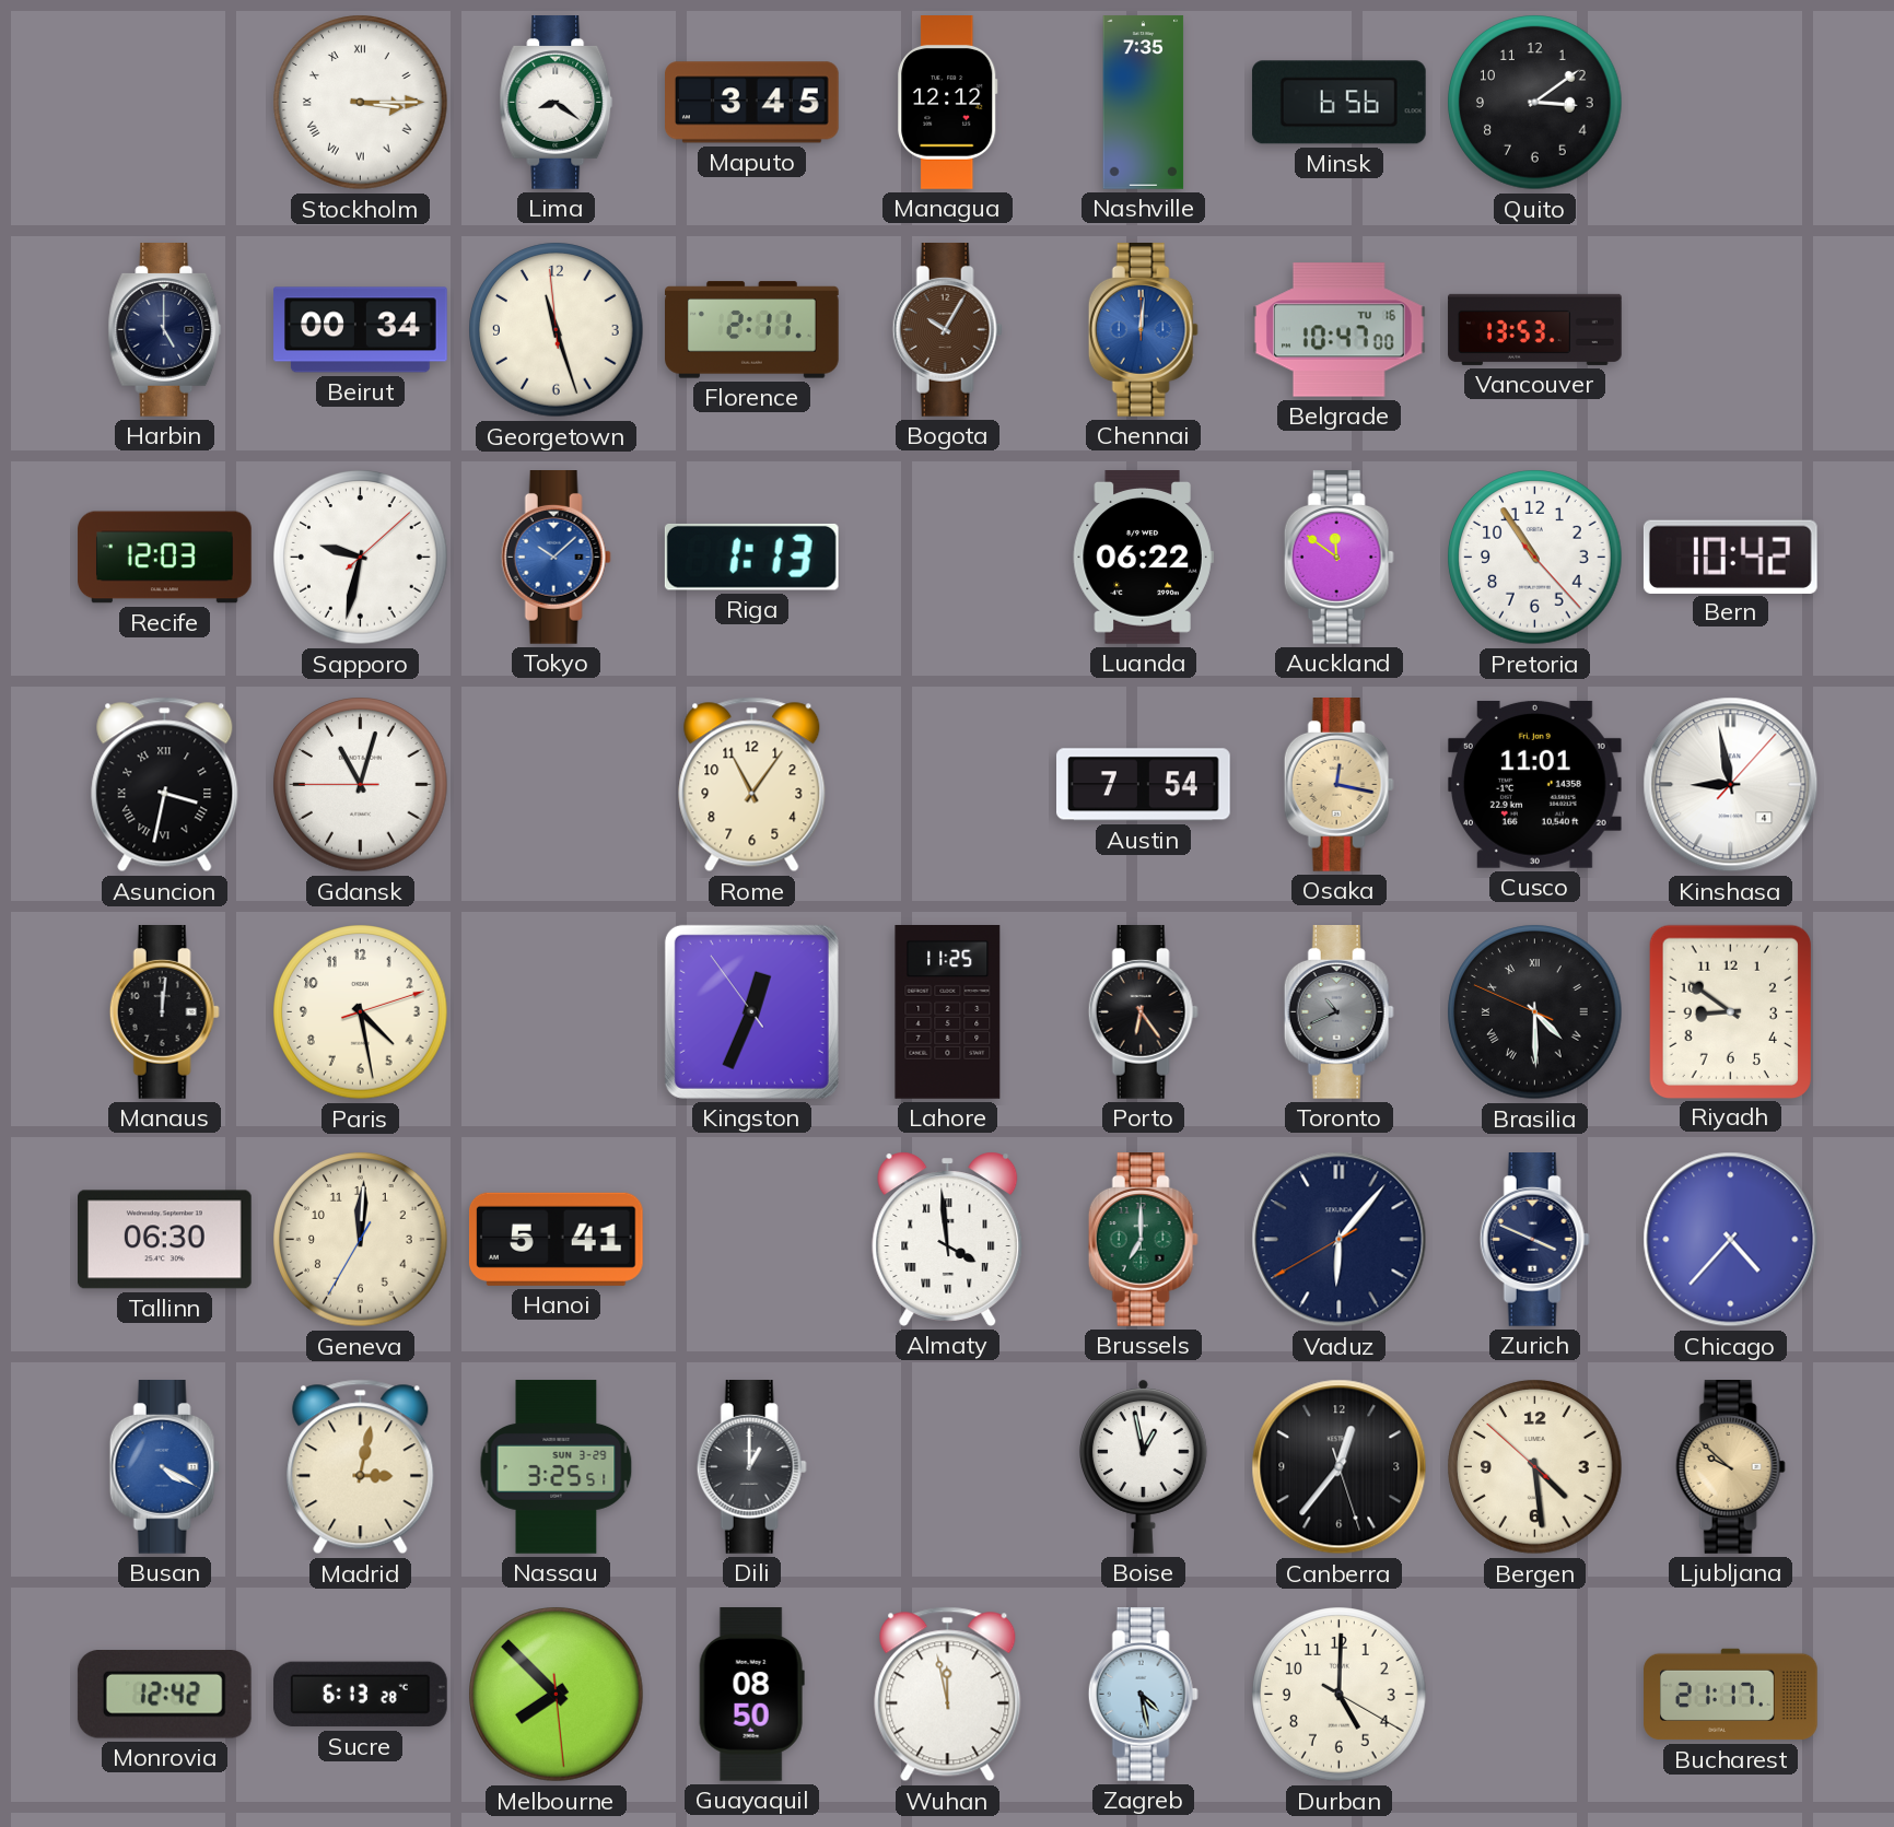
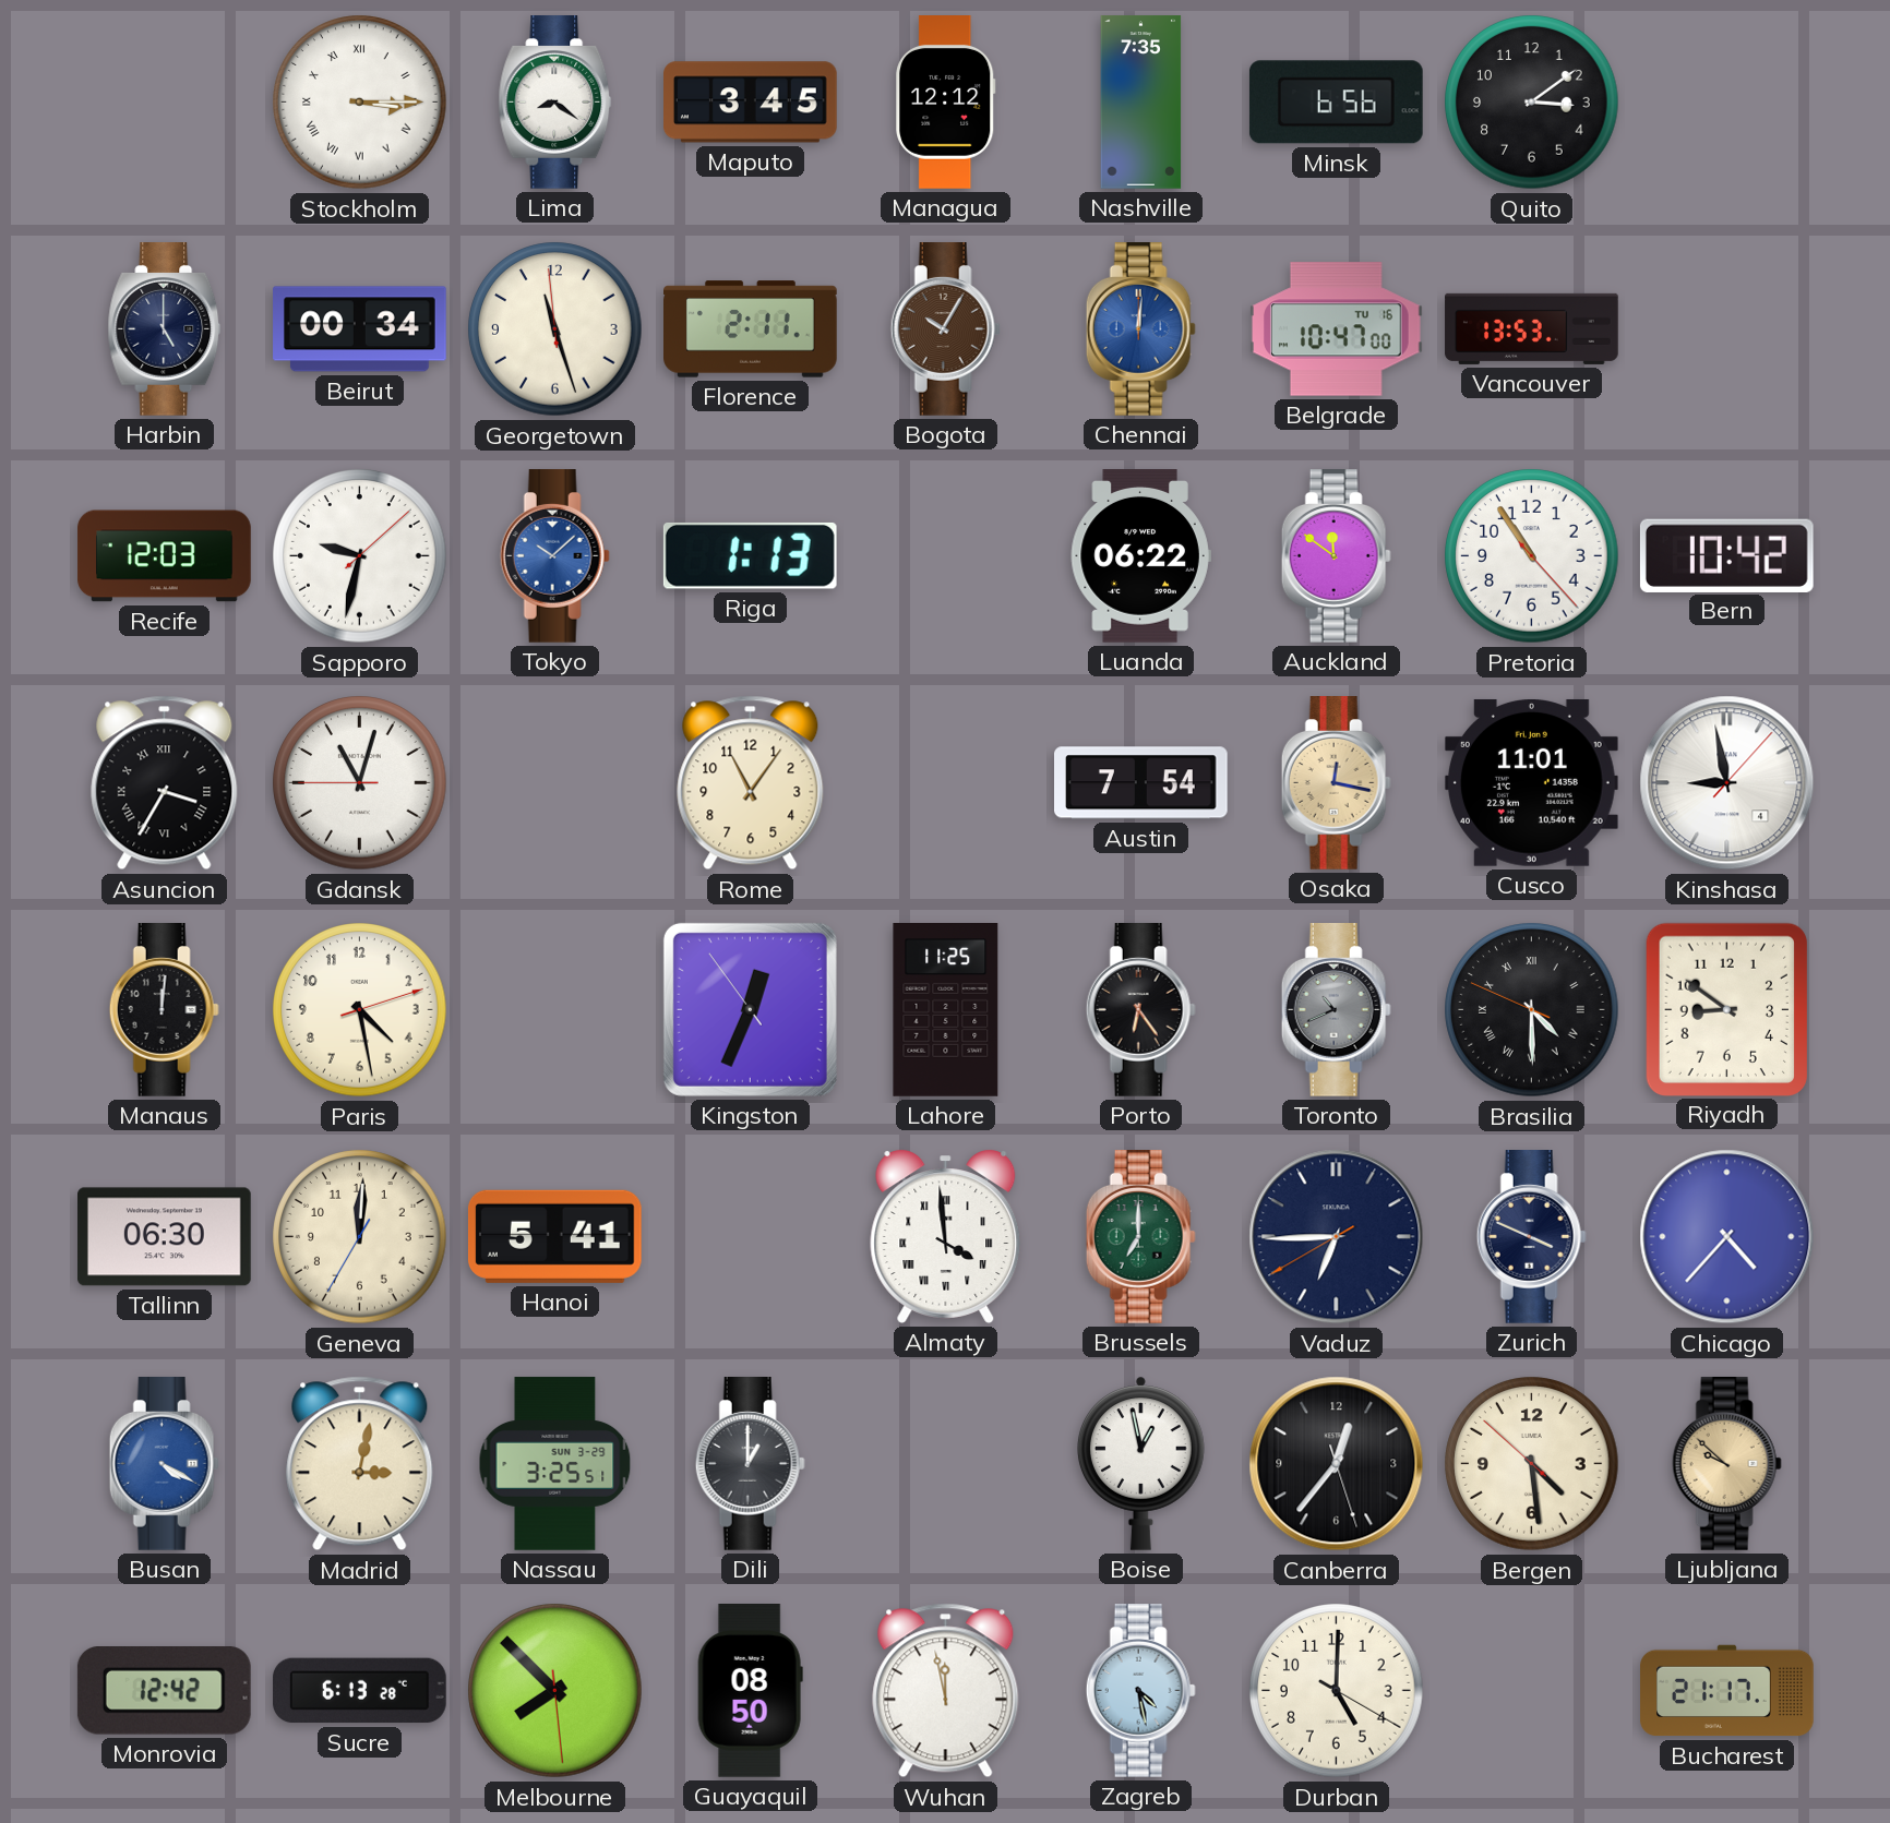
Asuncion: 3:32 -> 3:35 (165, 783)
Vaduz: 6:06 -> 6:44 (1337, 1237)
